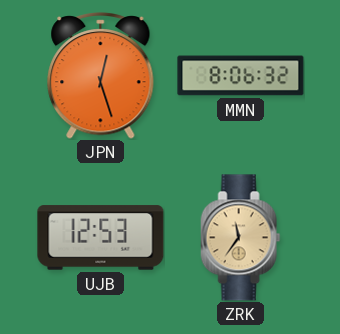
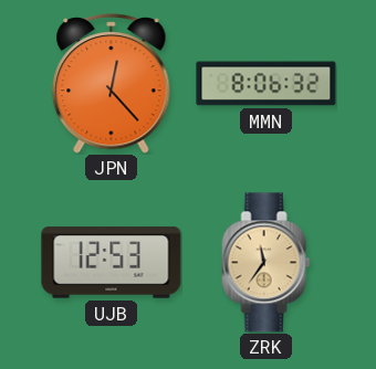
JPN: 12:27 -> 12:23 (112, 84)
